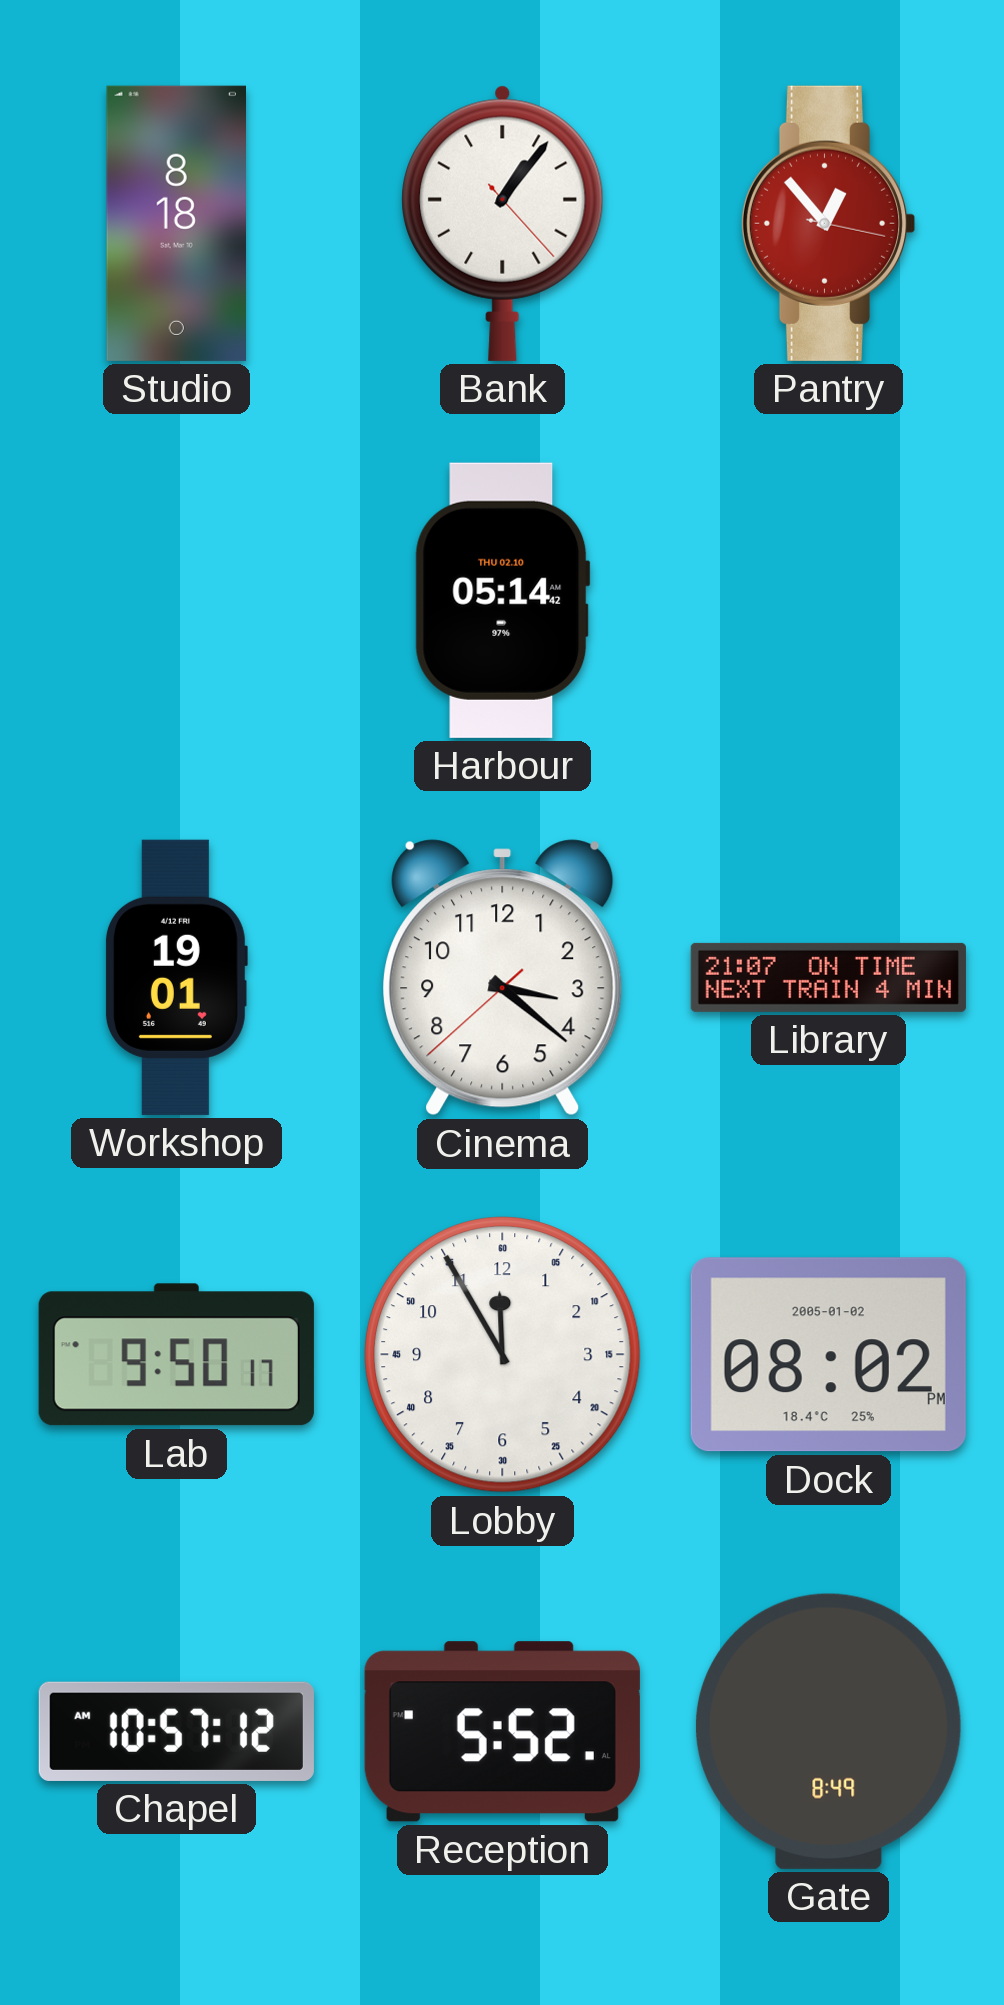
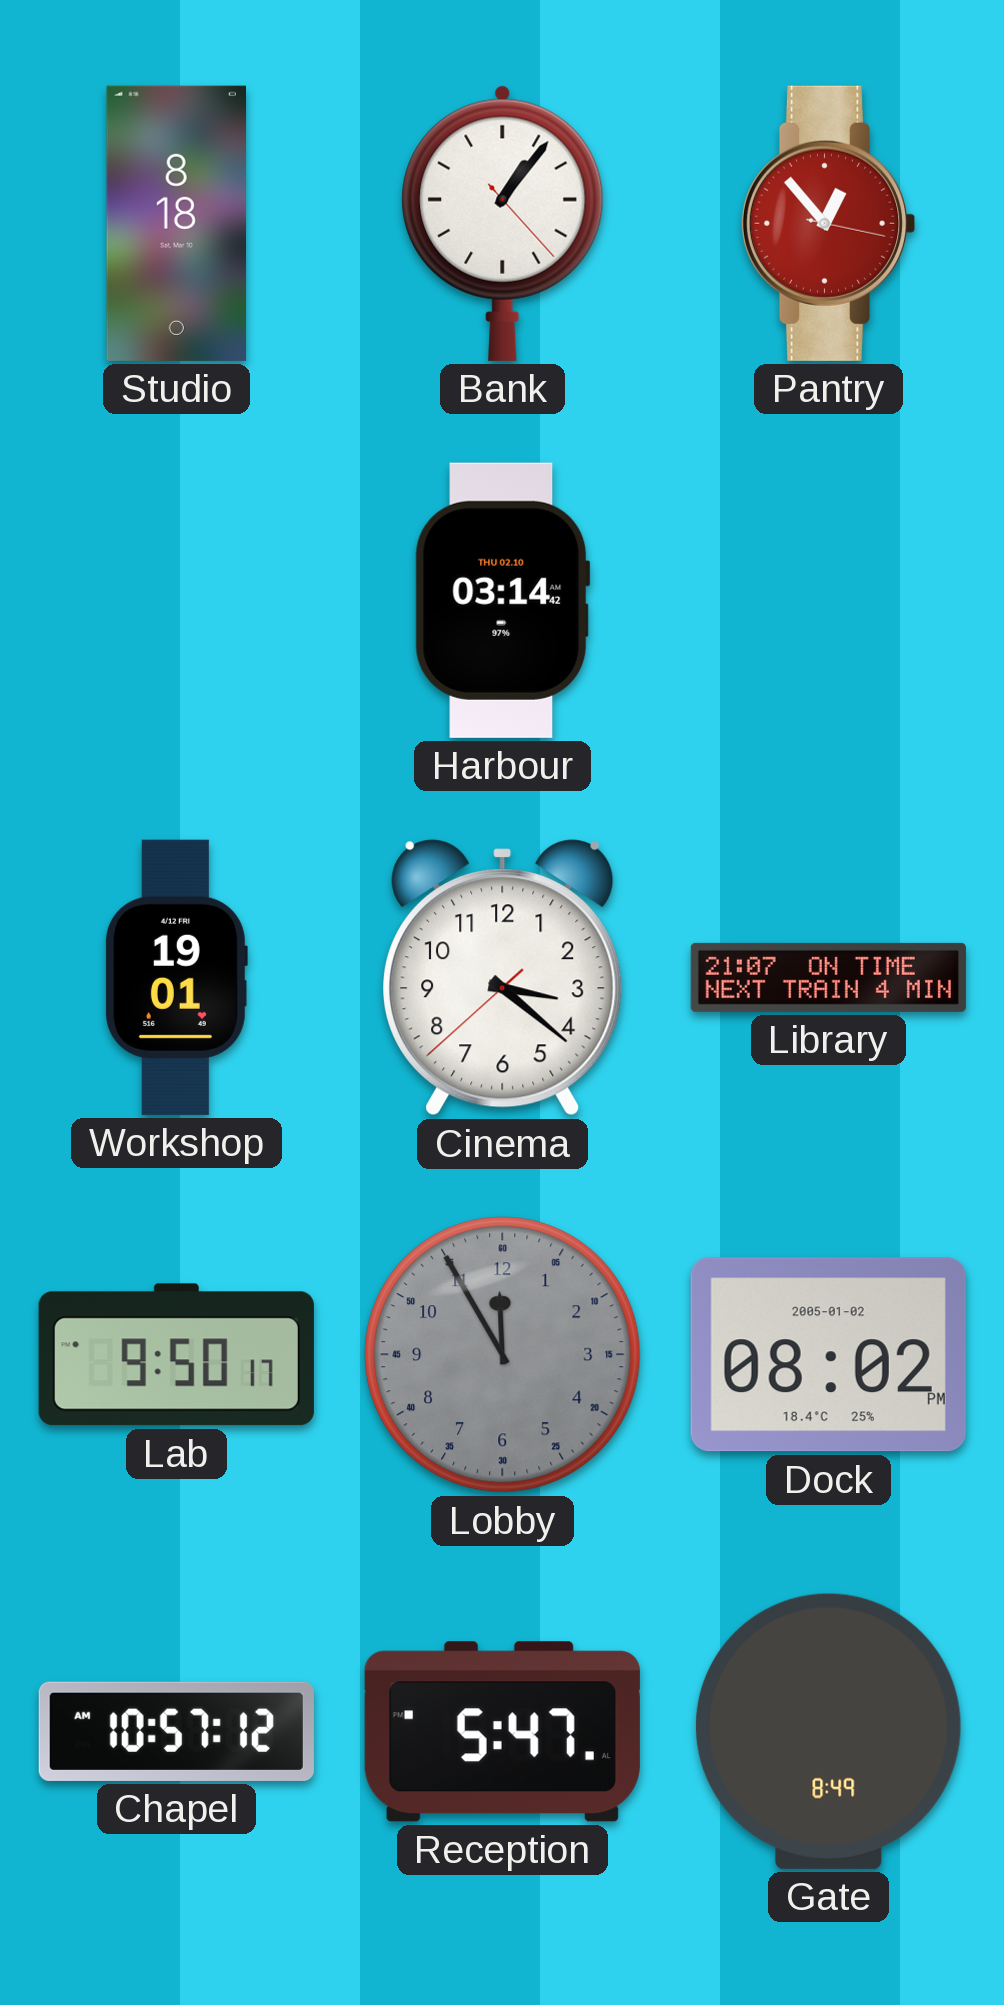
Harbour: 05:14 -> 03:14 (502, 600)
Lobby dial: white -> grey (503, 1355)
Reception: 5:52 -> 5:47 (502, 1732)
